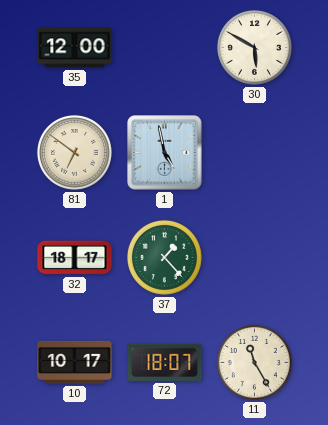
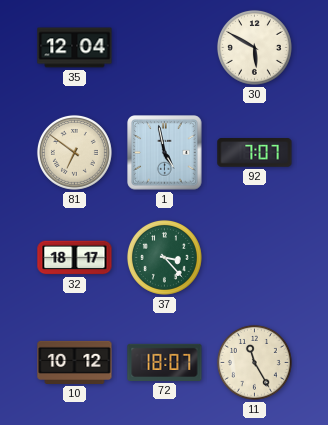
35: 12:00 -> 12:04 (75, 48)
92: none -> 7:07 (255, 153)
37: 1:23 -> 3:23 (164, 257)
10: 10:17 -> 10:12 (75, 362)
